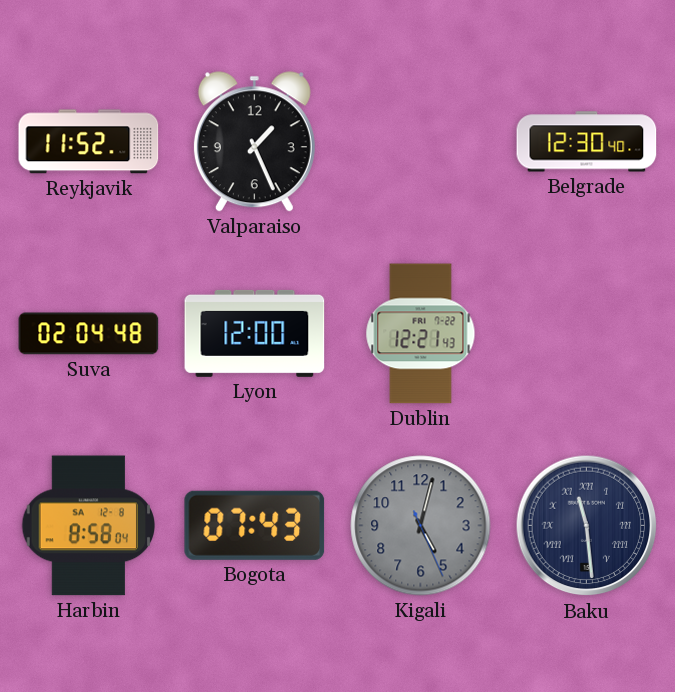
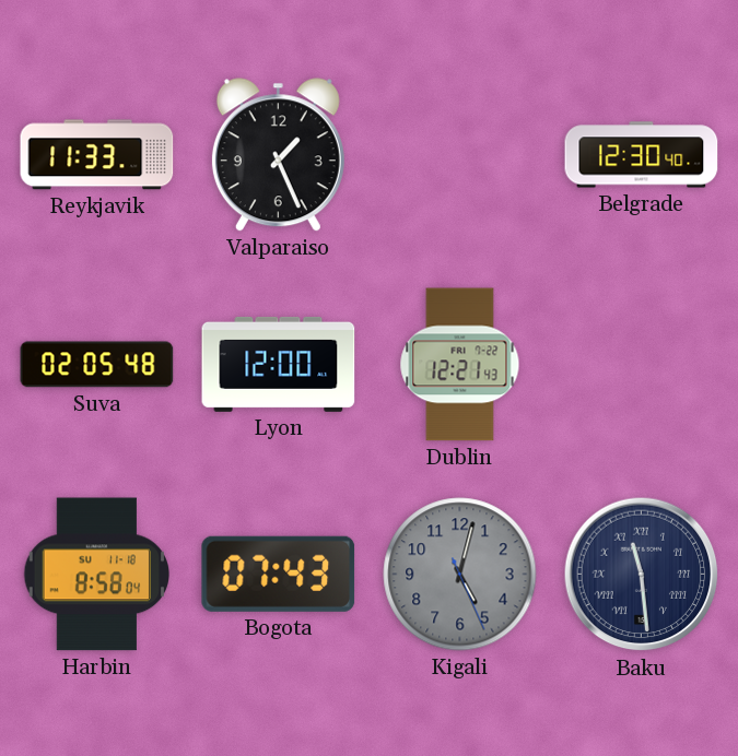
Reykjavik: 11:52 -> 11:33 (97, 155)
Suva: 02:04 -> 02:05 (97, 365)
Harbin date: SA 12-8 -> SU 11-18 (97, 575)
